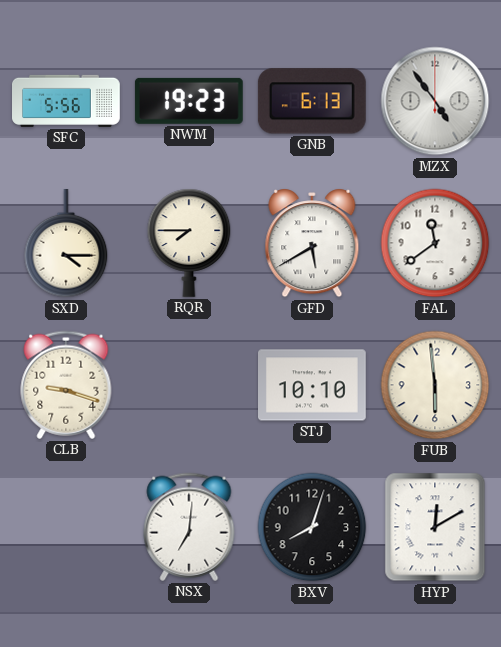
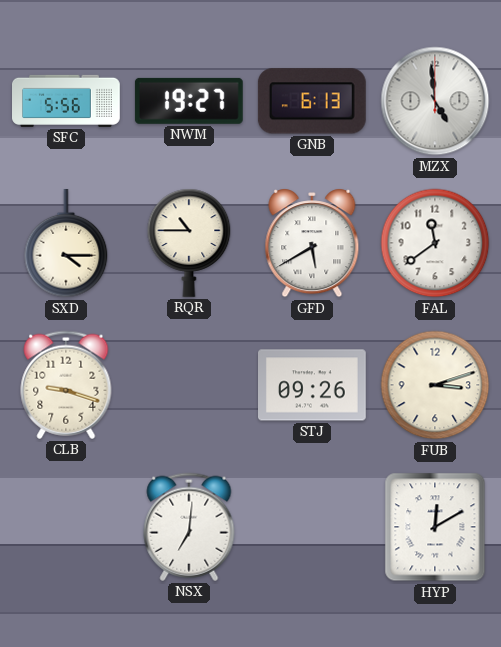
NWM: 19:23 -> 19:27 (189, 101)
MZX: 4:54 -> 4:59 (435, 101)
RQR: 7:45 -> 10:45 (189, 243)
STJ: 10:10 -> 09:26 (313, 385)
FUB: 5:59 -> 3:12 (435, 385)
BXV: 8:03 -> none (312, 527)
